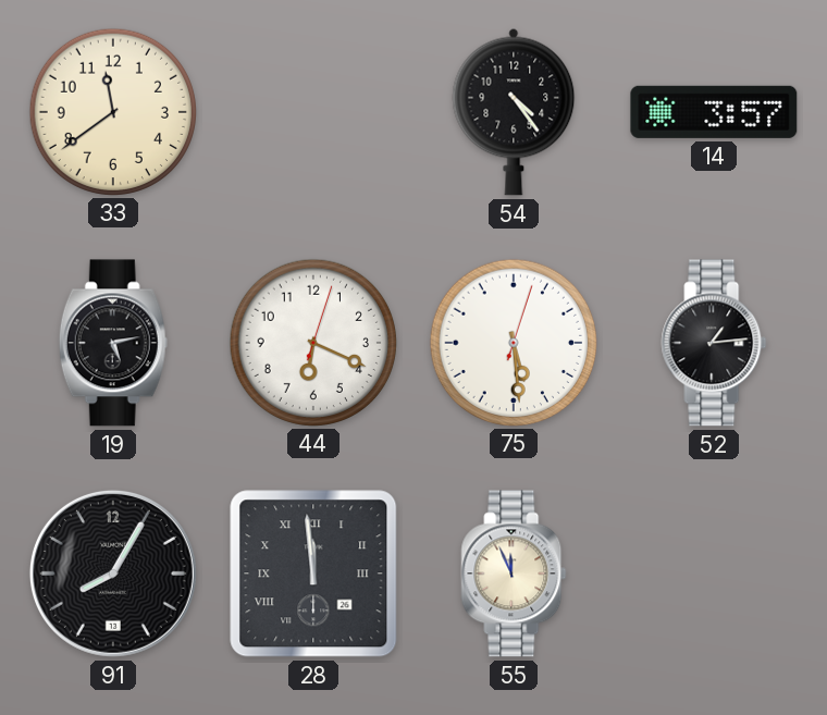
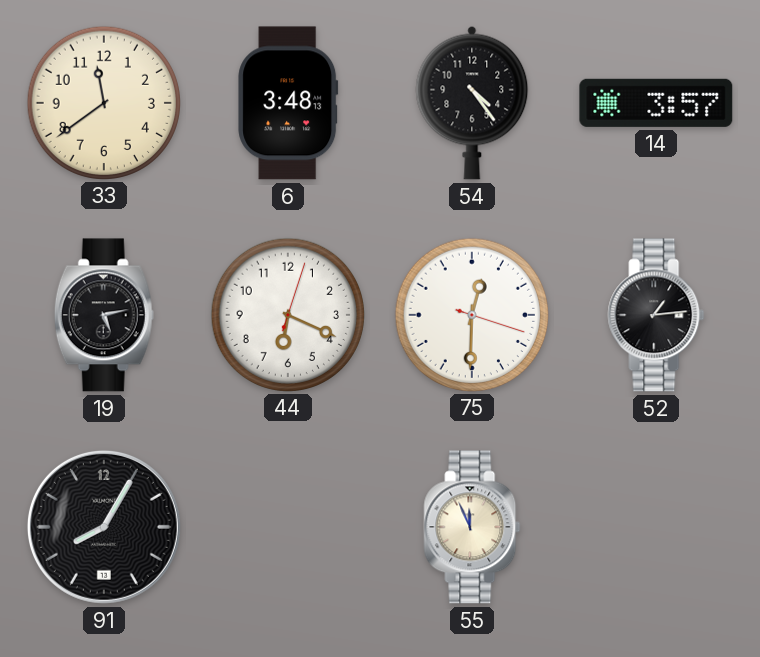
6: none -> 3:48 (288, 103)
75: 5:29 -> 12:30 (471, 314)
28: 11:59 -> none (313, 574)
